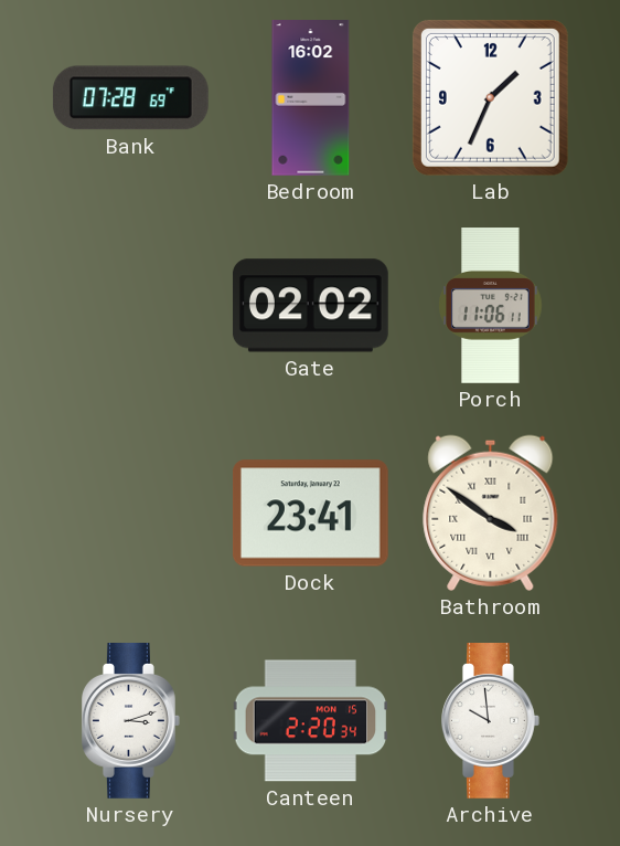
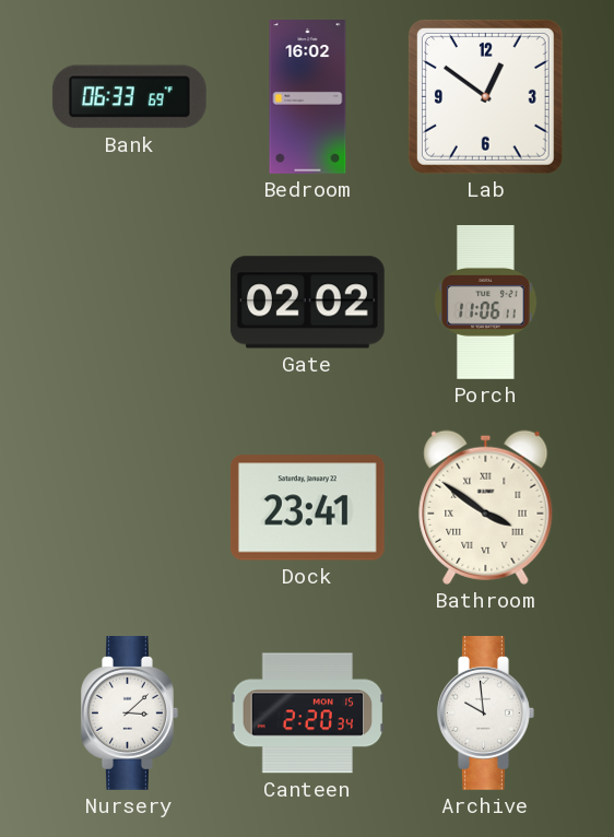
Bank: 07:28 -> 06:33 (129, 97)
Lab: 1:34 -> 12:51 (485, 96)
Nursery: 3:12 -> 3:08 (130, 714)
